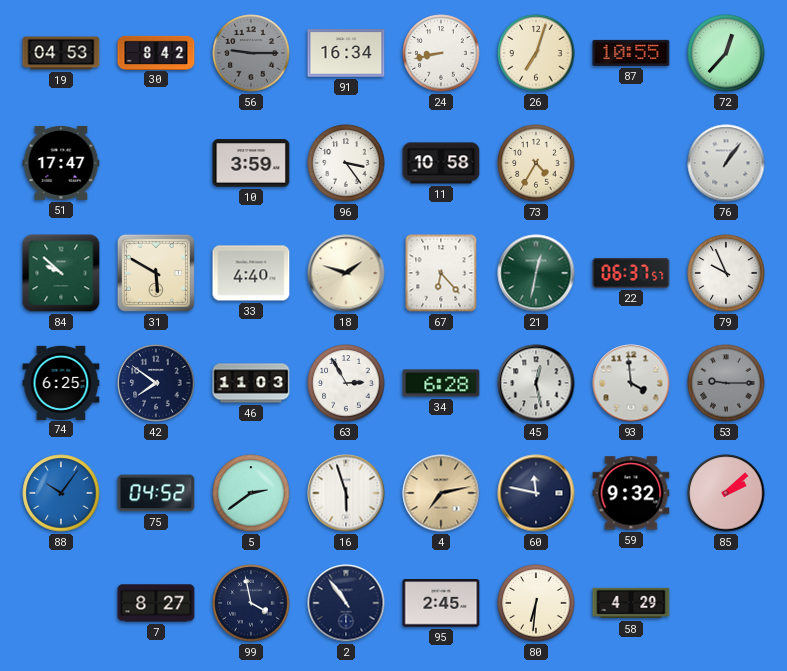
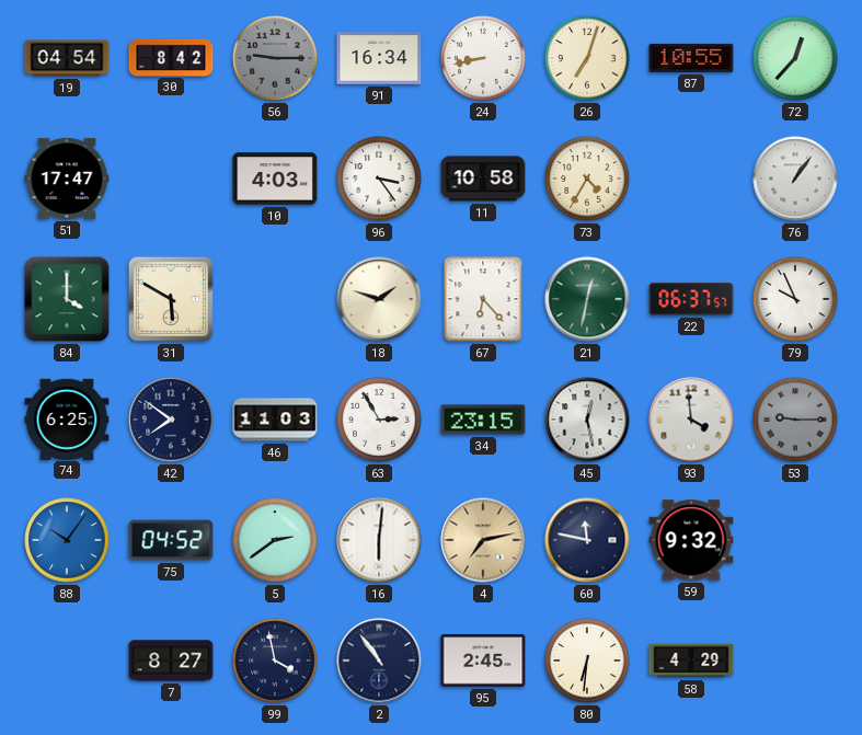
19: 04:53 -> 04:54 (67, 58)
10: 3:59 -> 4:03 (275, 179)
84: 9:52 -> 4:00 (67, 299)
33: 4:40 -> none (251, 273)
34: 6:28 -> 23:15 (483, 420)
16: 5:57 -> 6:01 (379, 540)
85: 2:08 -> none (726, 493)
